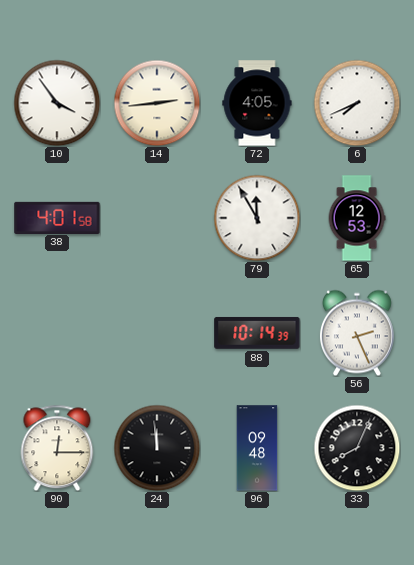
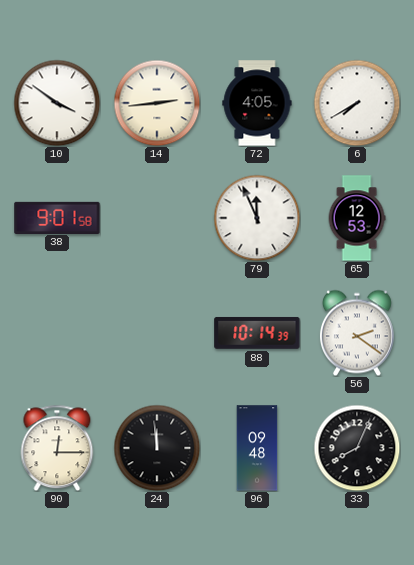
10: 3:54 -> 3:51 (57, 103)
6: 7:41 -> 7:40 (357, 103)
38: 4:01 -> 9:01 (57, 217)
79: 11:55 -> 11:56 (257, 218)
56: 2:26 -> 2:21 (357, 333)
